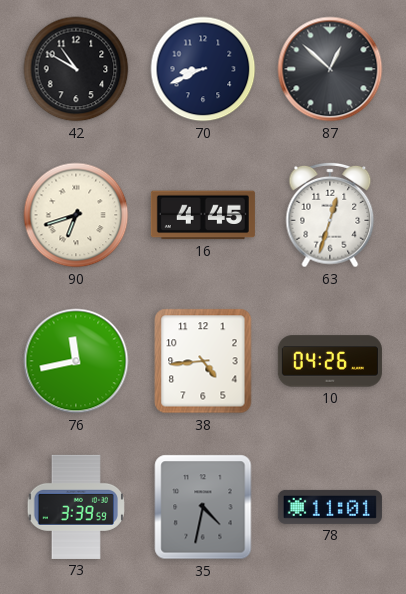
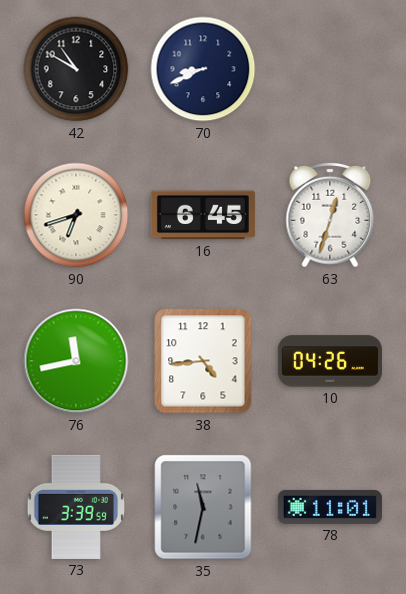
87: 12:52 -> none (330, 69)
16: 4:45 -> 6:45 (203, 215)
35: 4:32 -> 11:32 (203, 507)
